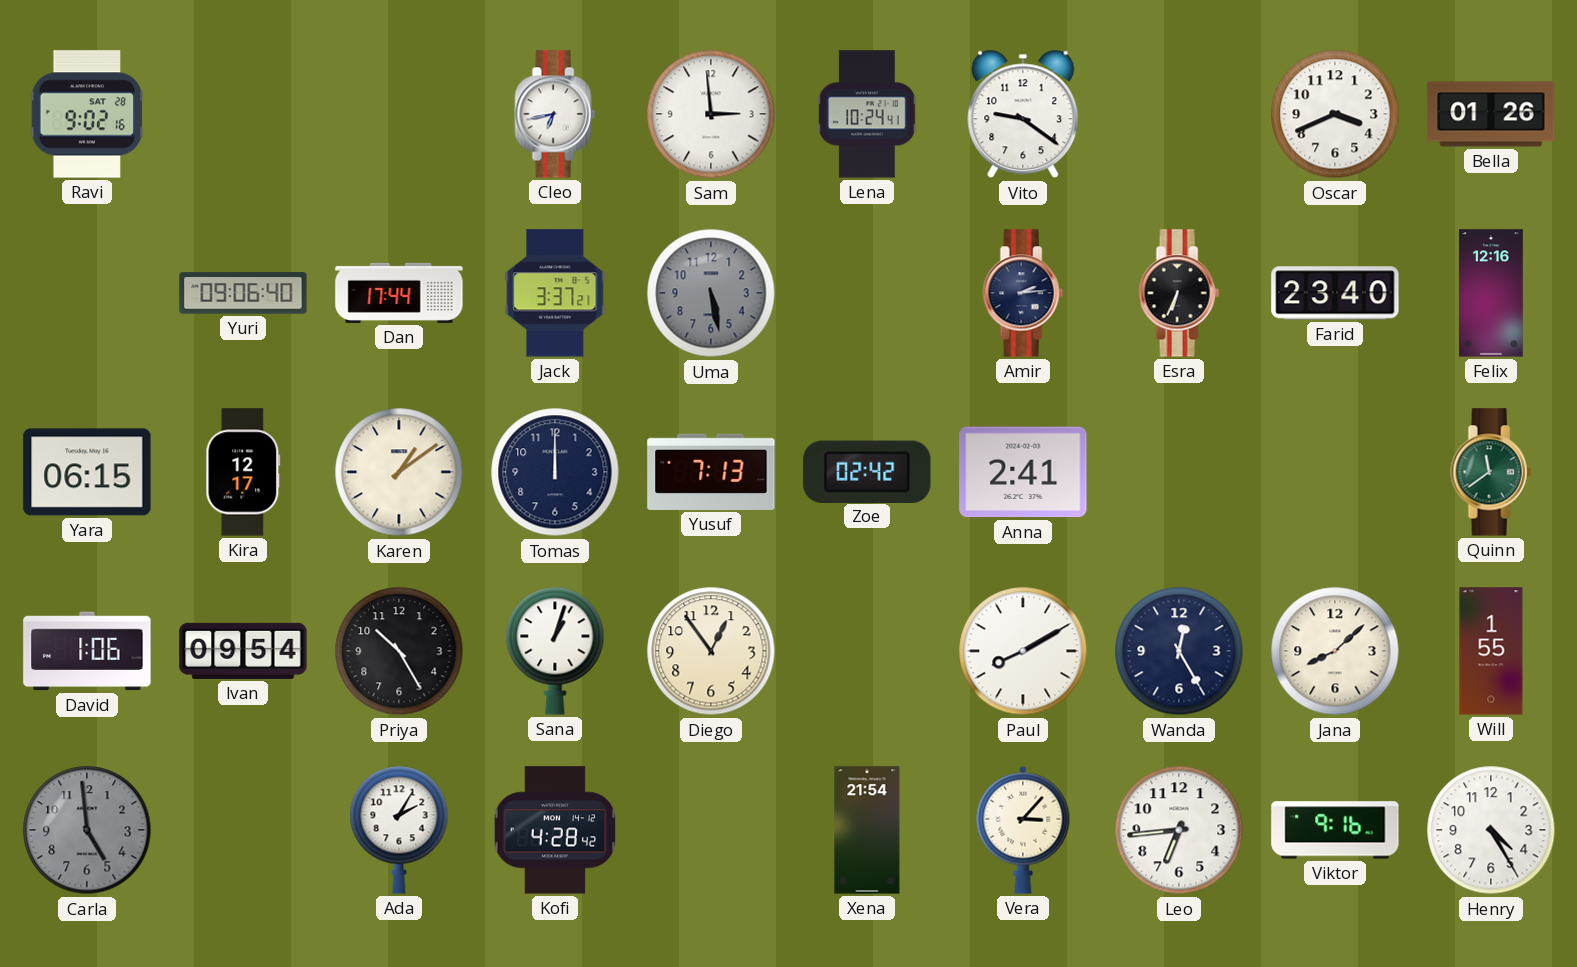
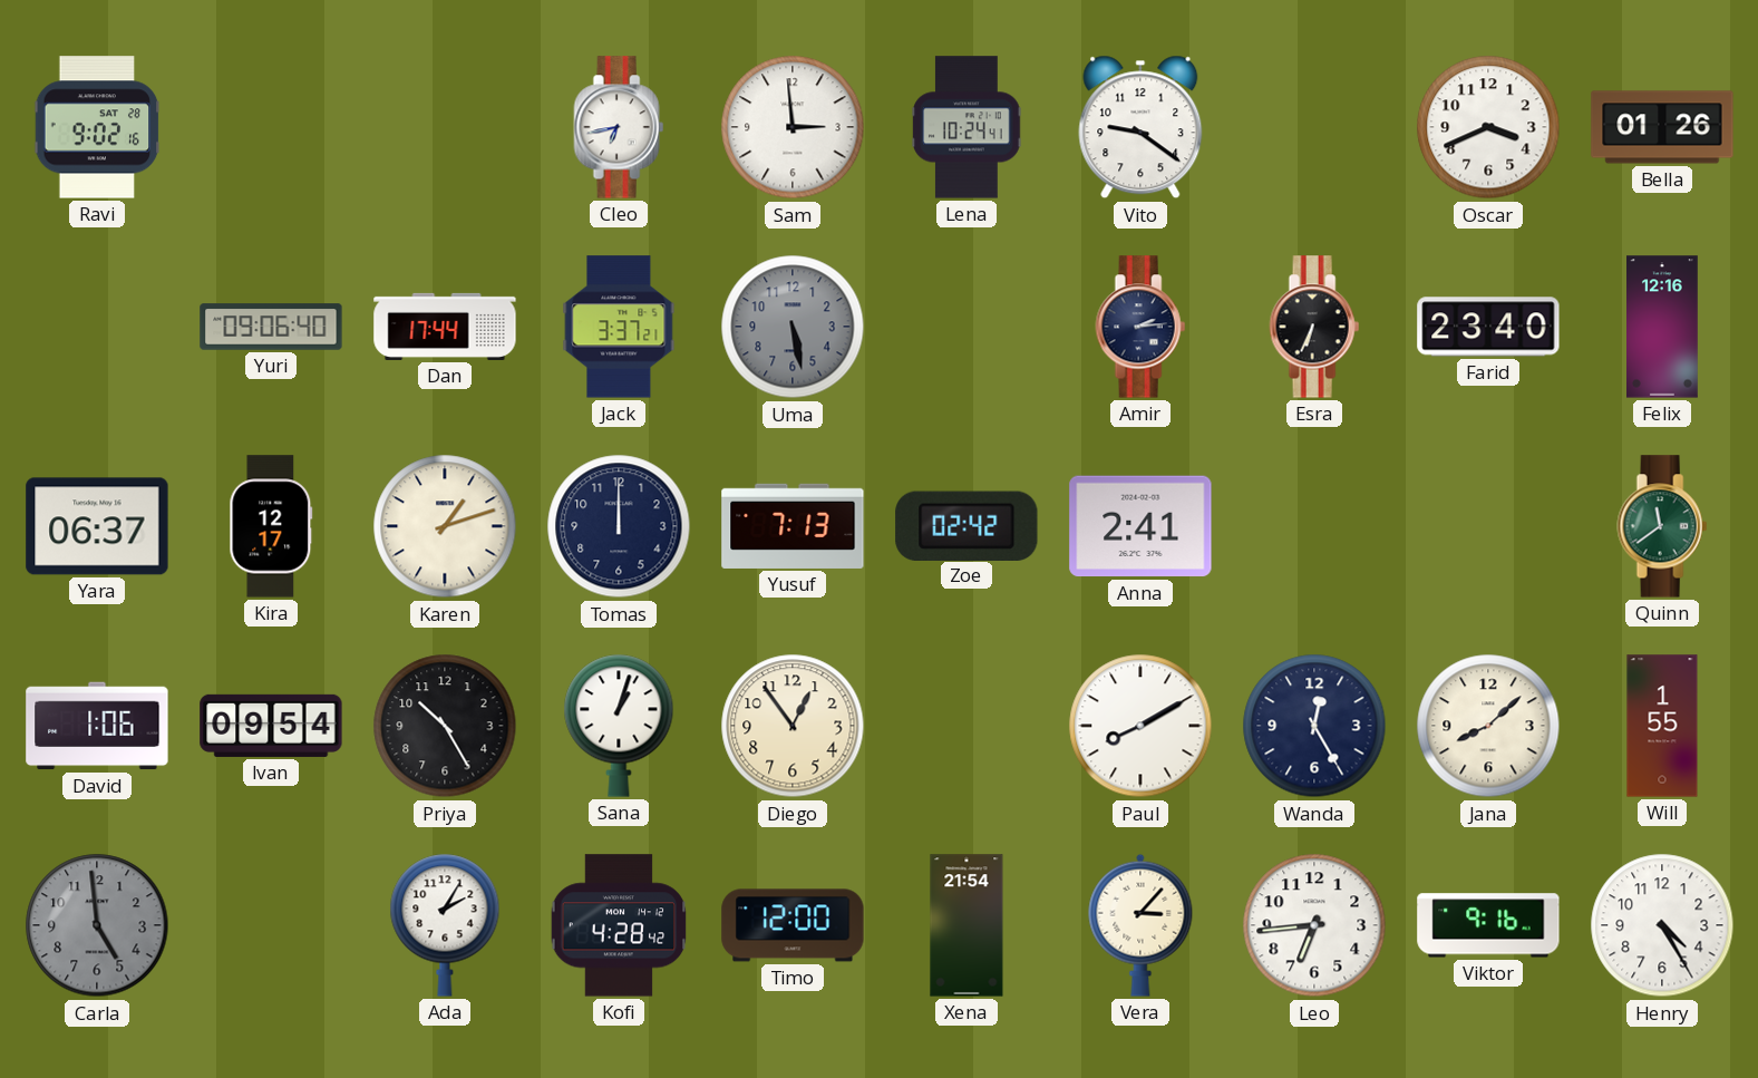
Yara: 06:15 -> 06:37 (97, 526)
Karen: 1:09 -> 1:12 (445, 526)
Timo: none -> 12:00 (793, 925)
